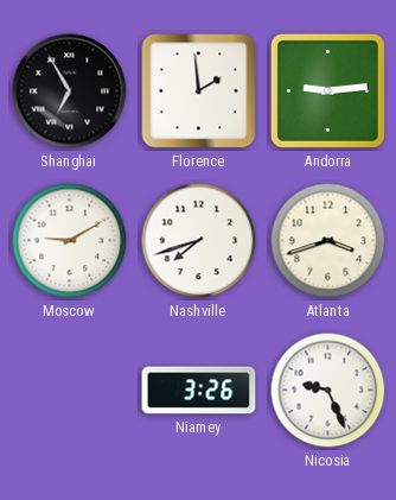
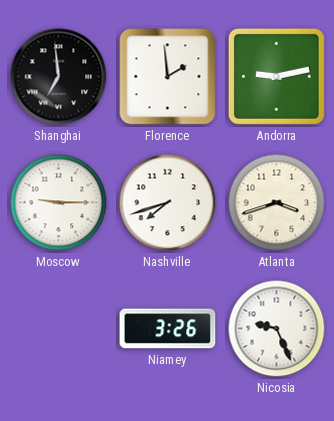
Shanghai: 6:55 -> 6:59 (59, 77)
Andorra: 9:14 -> 9:13 (276, 76)
Moscow: 9:10 -> 9:15 (59, 203)
